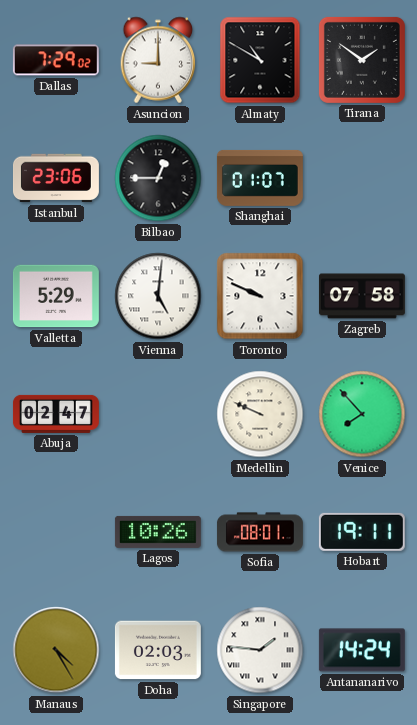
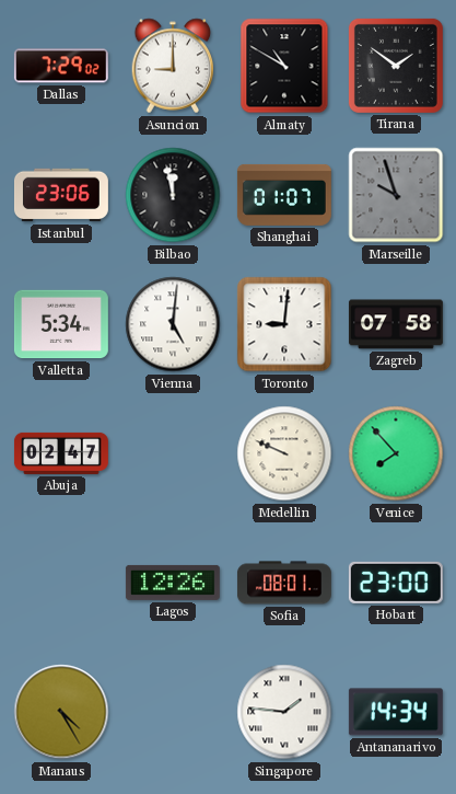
Bilbao: 12:45 -> 11:58 (173, 195)
Marseille: none -> 9:57 (396, 195)
Valletta: 5:29 -> 5:34 (61, 324)
Toronto: 9:49 -> 9:01 (284, 324)
Lagos: 10:26 -> 12:26 (173, 583)
Hobart: 19:11 -> 23:00 (396, 583)
Doha: 02:03 -> none (158, 650)
Antananarivo: 14:24 -> 14:34 (396, 712)
